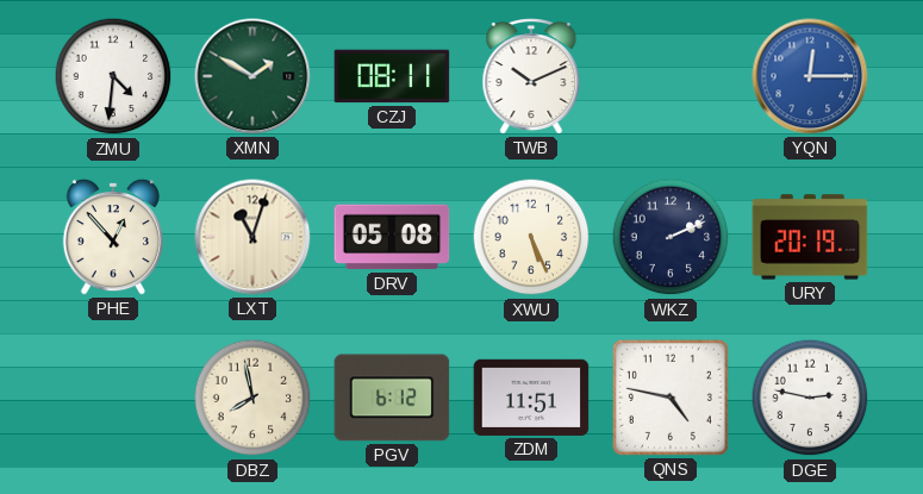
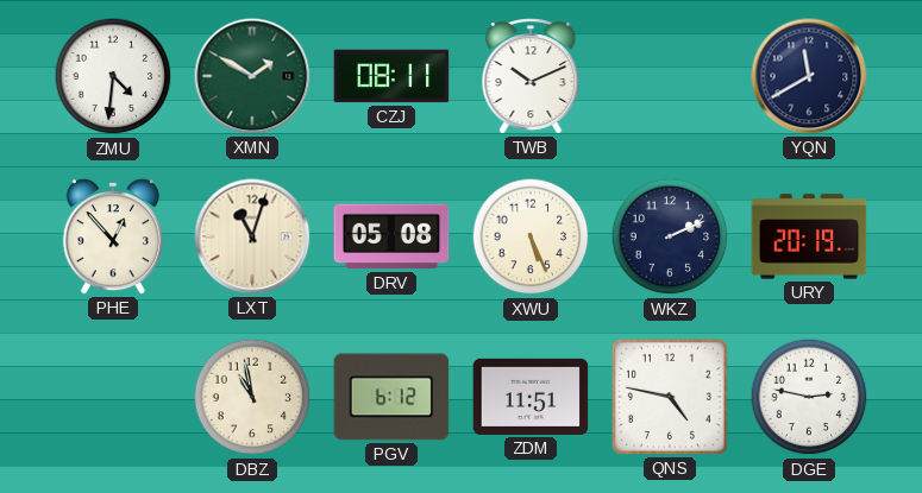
YQN: 12:15 -> 11:40 (809, 76)
YQN dial: blue -> navy (809, 76)
DBZ: 7:58 -> 10:58 (252, 397)
